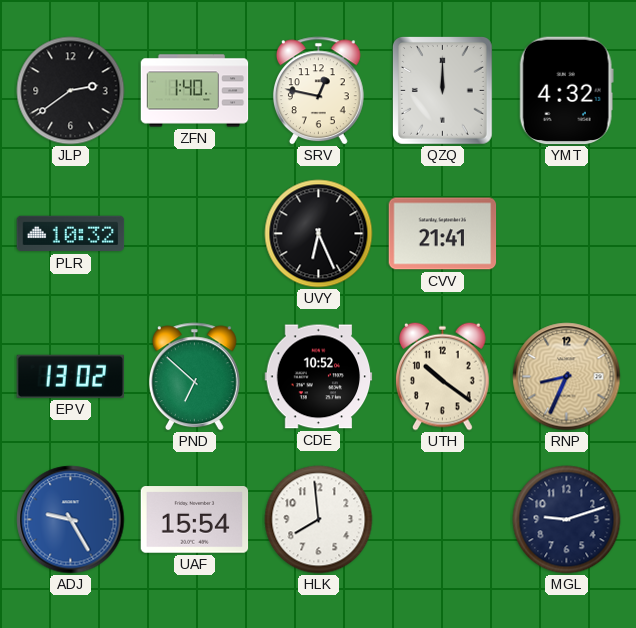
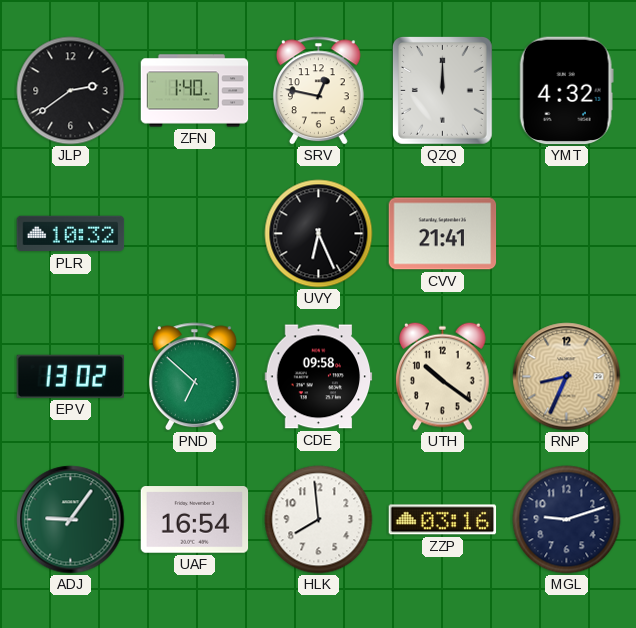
CDE: 10:52 -> 09:58 (319, 377)
ADJ: 9:25 -> 9:06 (71, 520)
ADJ dial: blue -> green (71, 520)
UAF: 15:54 -> 16:54 (195, 520)
ZZP: none -> 03:16 (443, 520)
